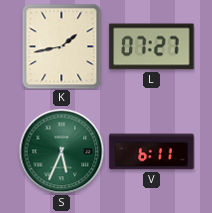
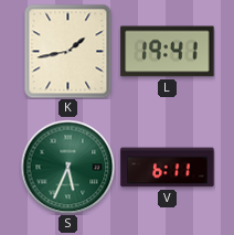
L: 07:27 -> 19:41 (168, 52)
